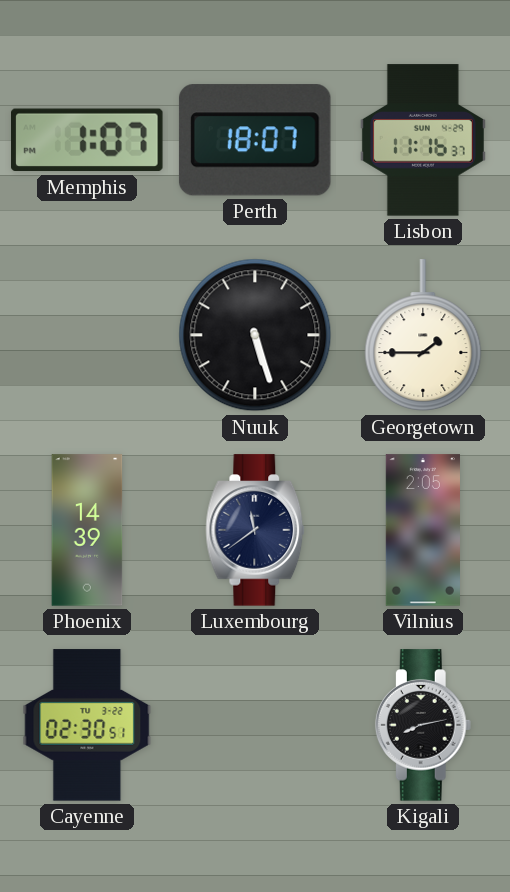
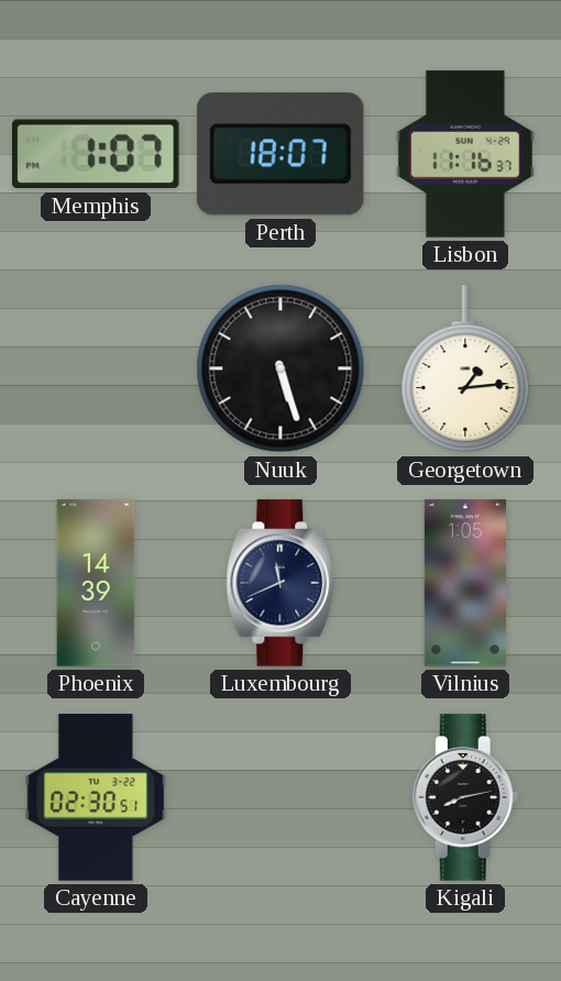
Georgetown: 1:45 -> 1:14 (465, 370)
Luxembourg: 11:39 -> 11:41 (280, 583)
Vilnius: 2:05 -> 1:05 (465, 583)
